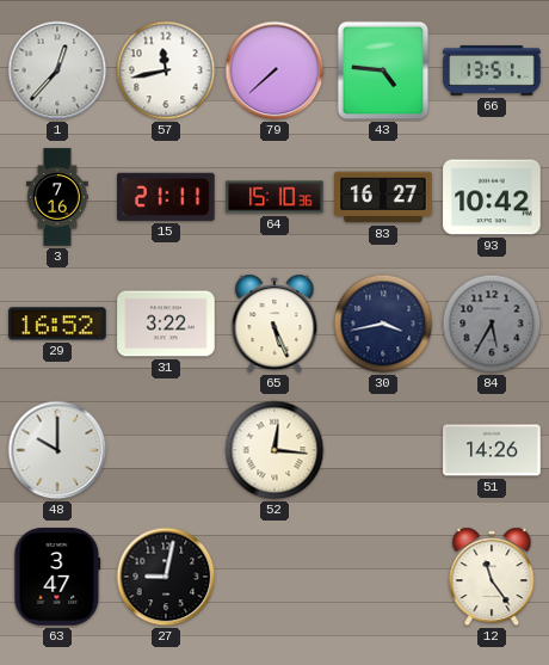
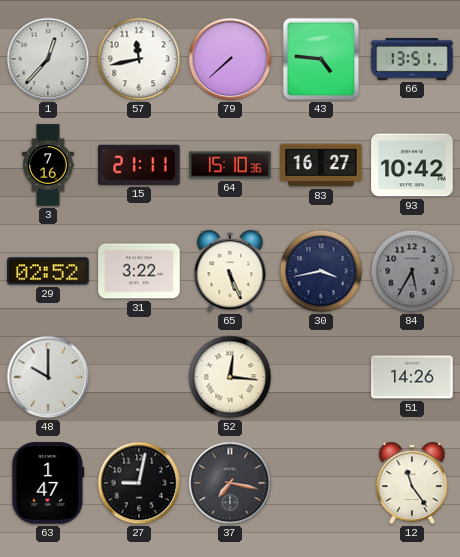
29: 16:52 -> 02:52 (48, 271)
63: 3:47 -> 1:47 (48, 483)
37: none -> 7:17 (230, 483)
